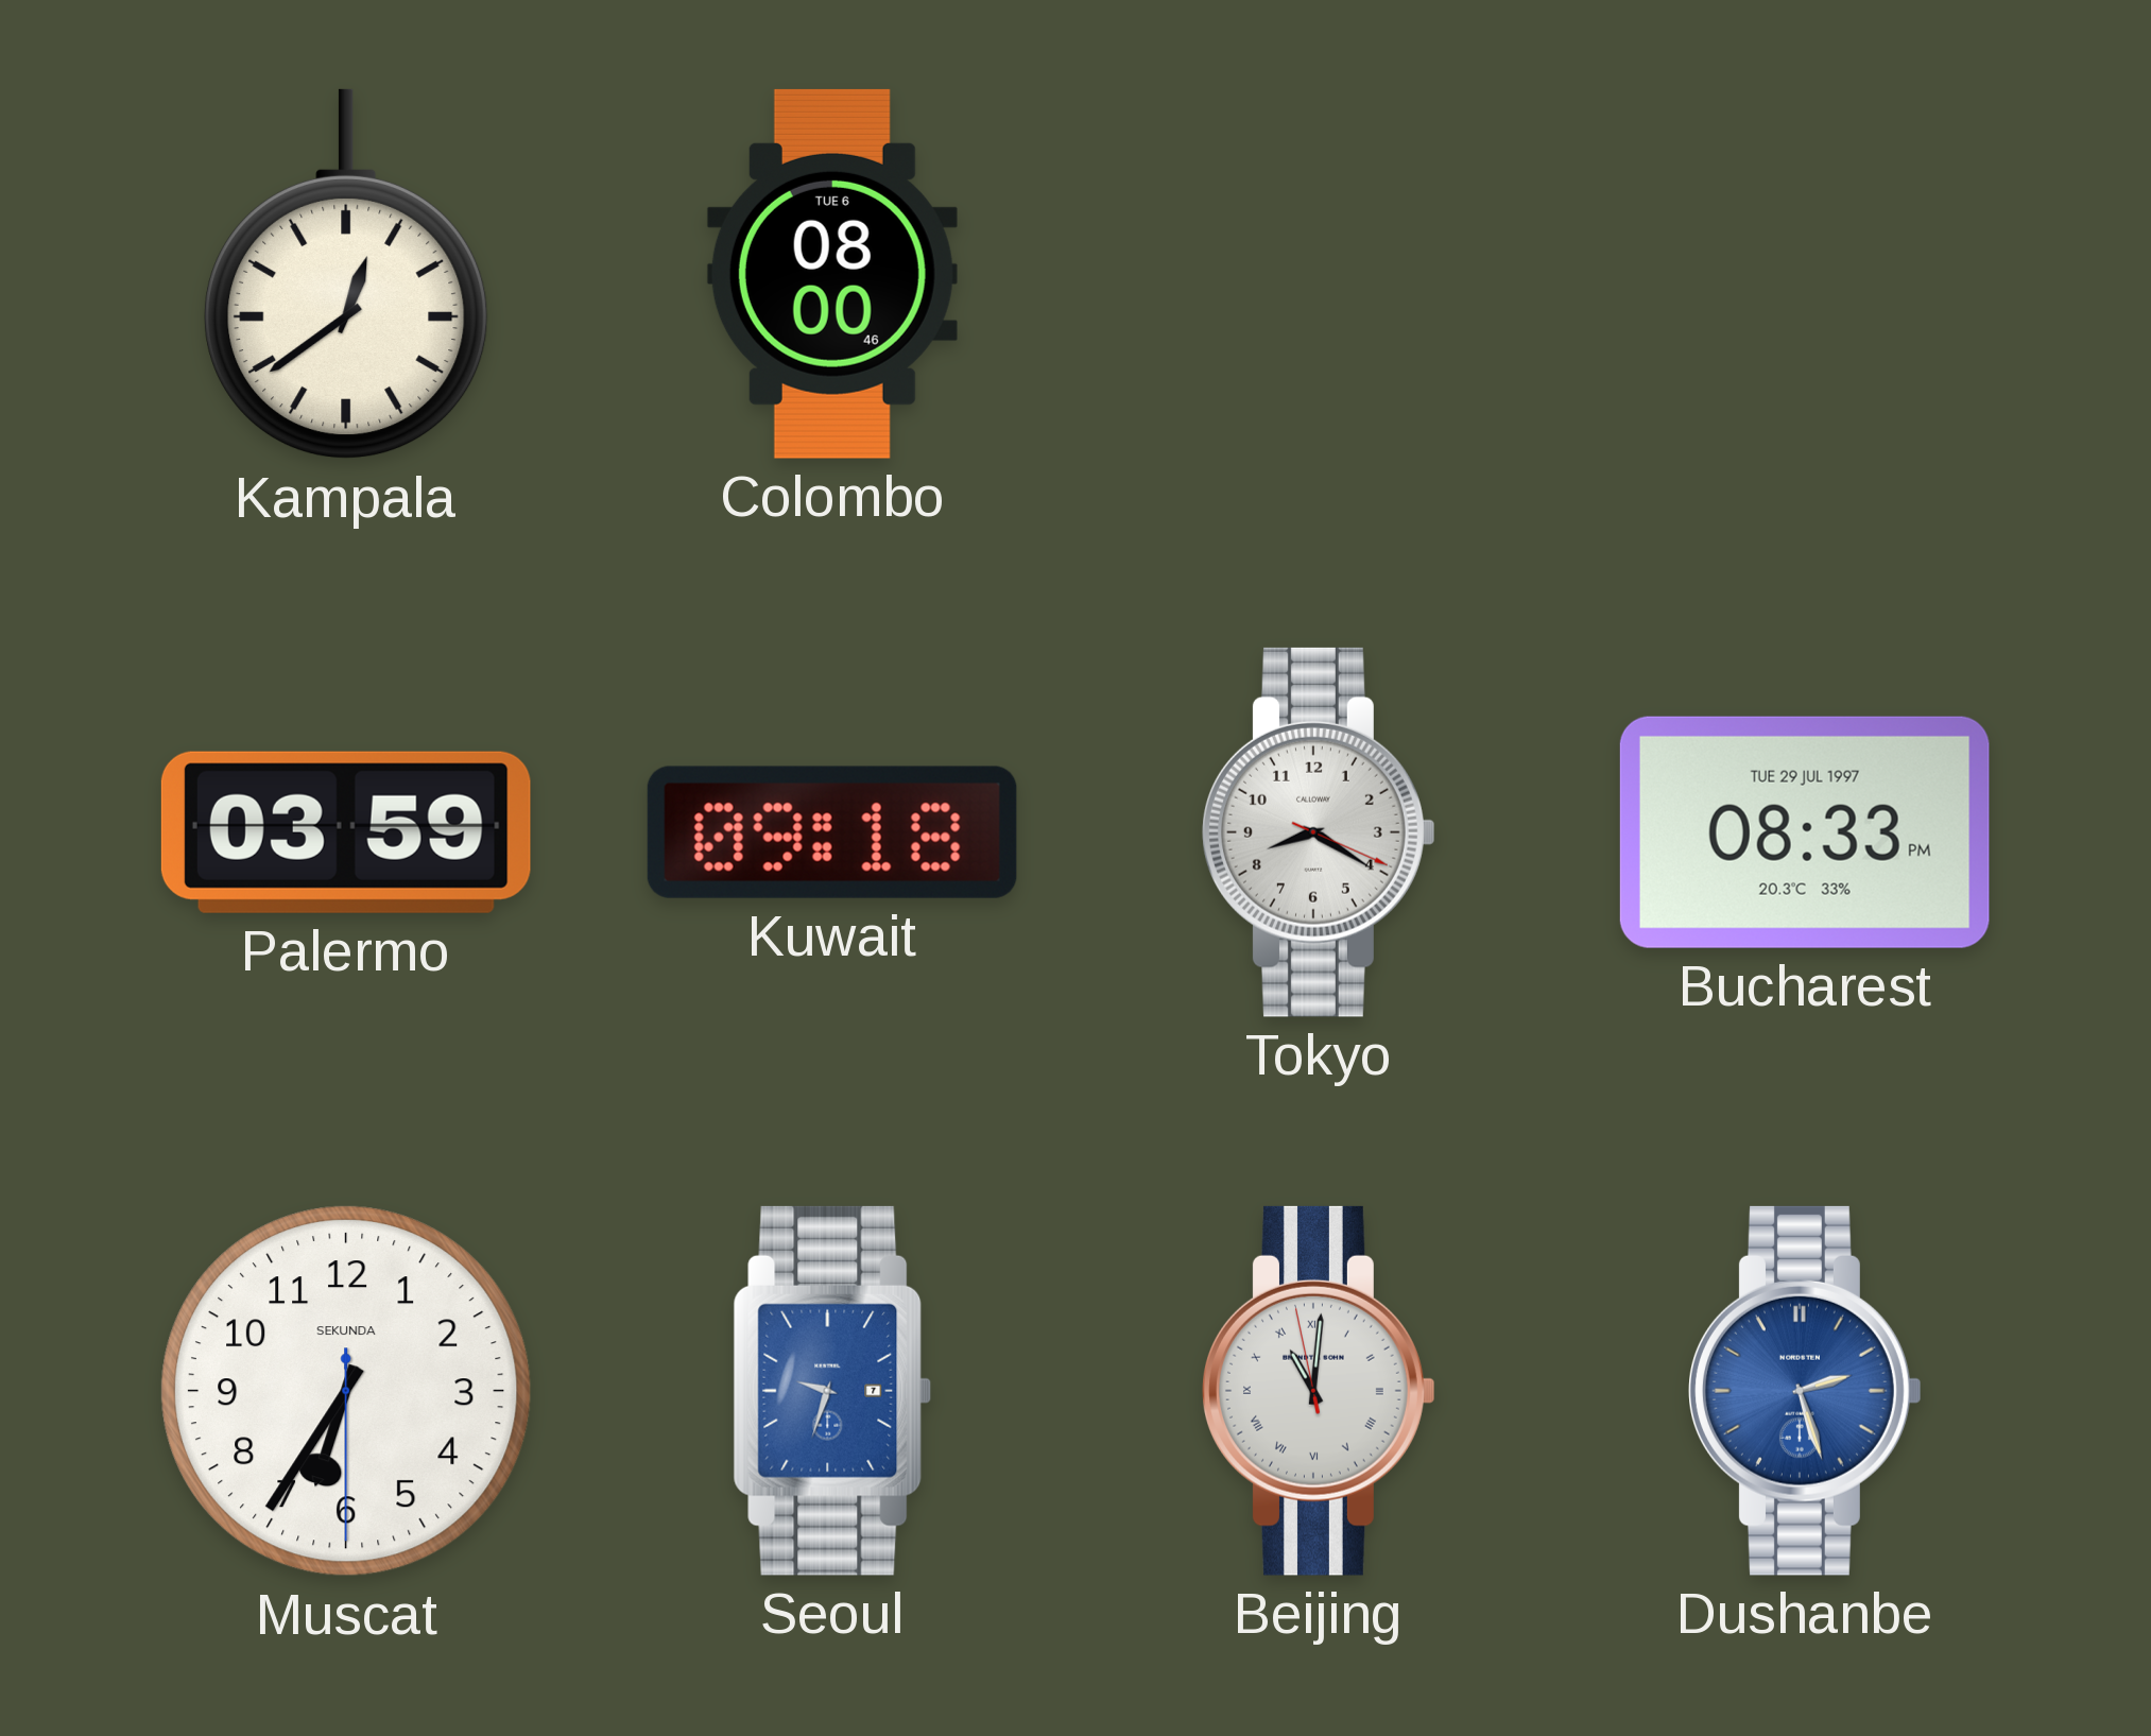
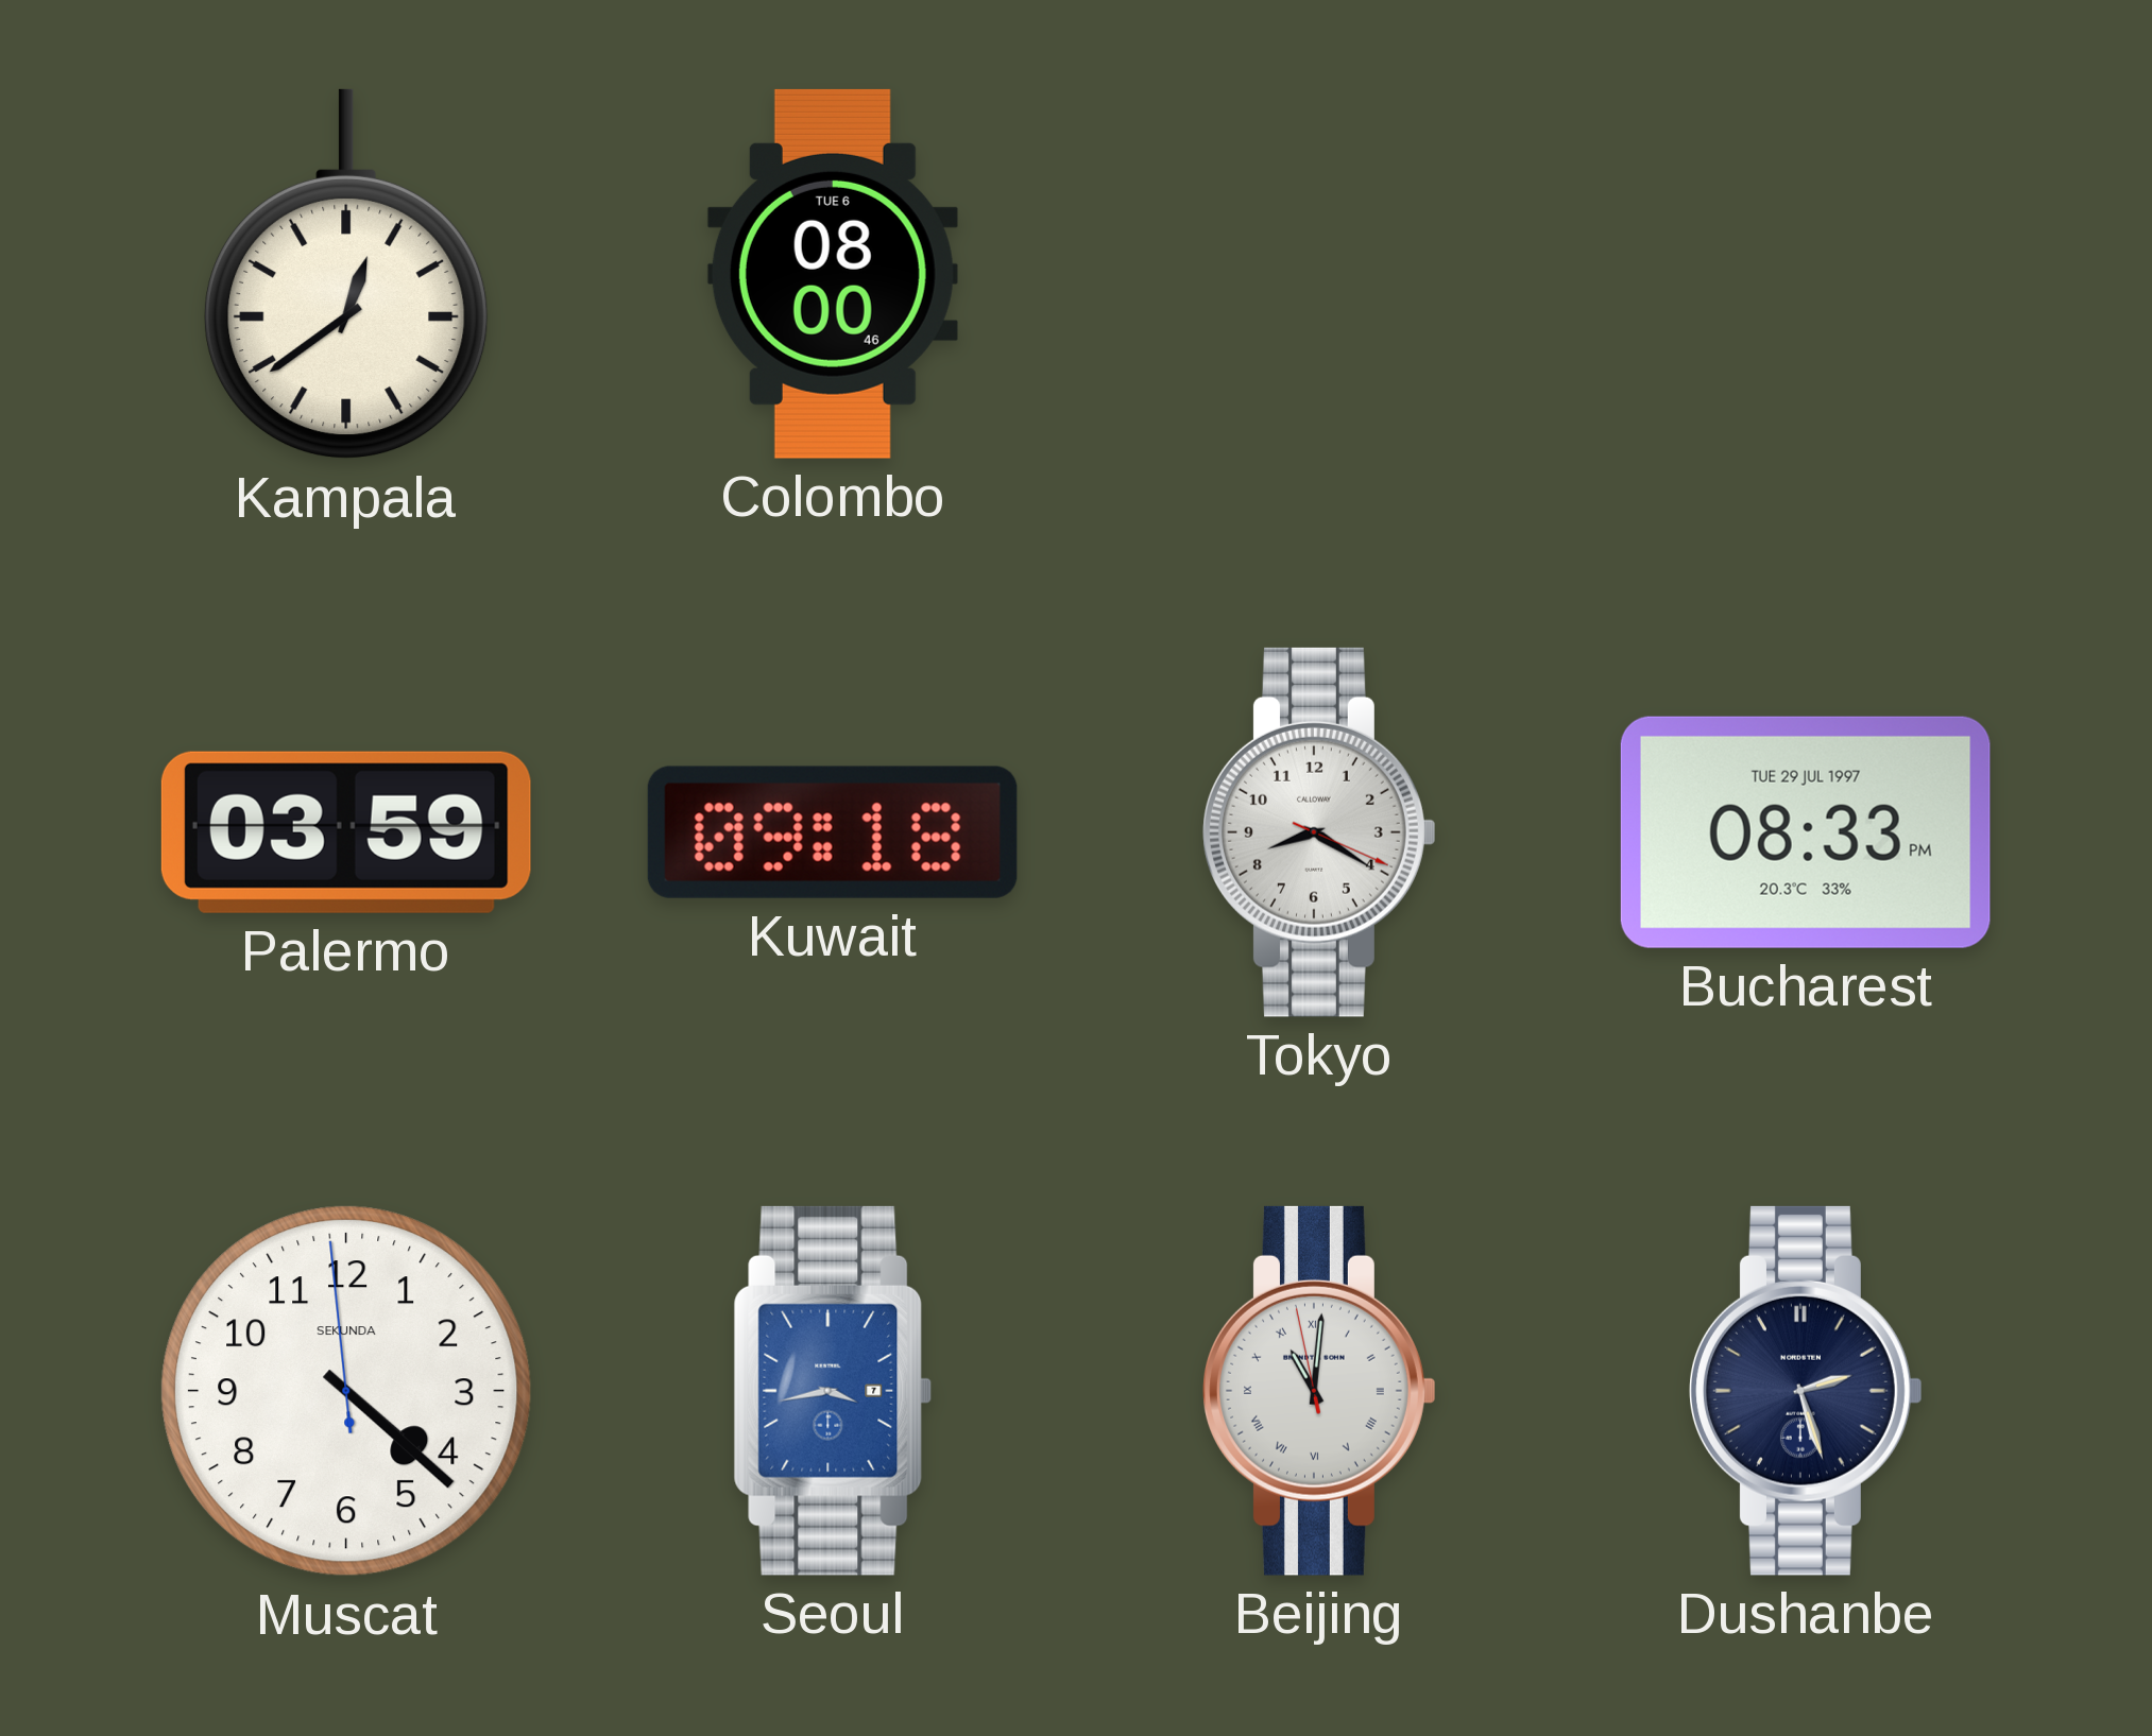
Muscat: 6:35 -> 4:21 (347, 1392)
Seoul: 9:33 -> 3:43 (833, 1391)
Dushanbe dial: blue -> navy (1806, 1391)
